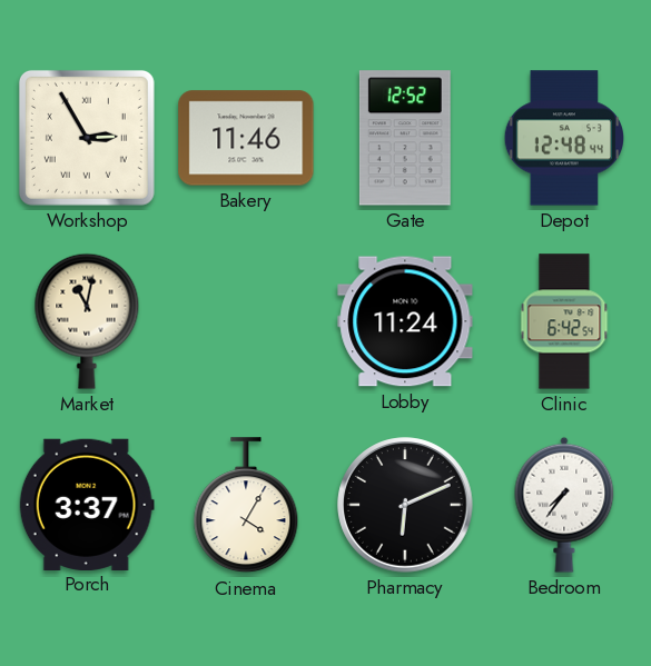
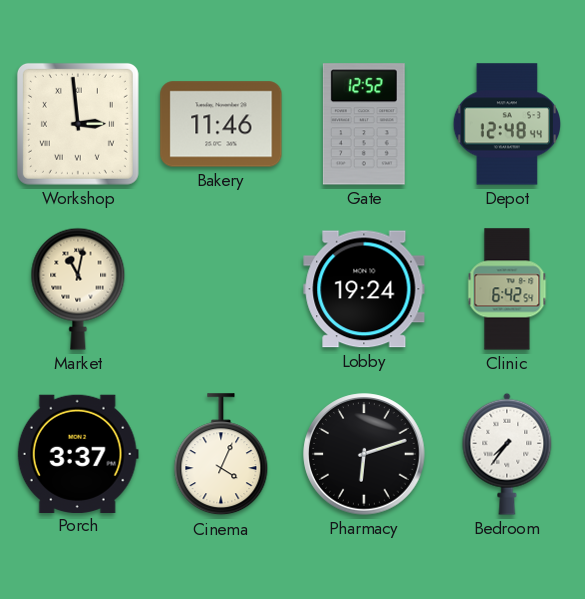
Workshop: 2:55 -> 2:59 (78, 124)
Lobby: 11:24 -> 19:24 (364, 289)
Cinema: 4:05 -> 4:04 (221, 455)
Pharmacy: 6:11 -> 6:12 (364, 454)
